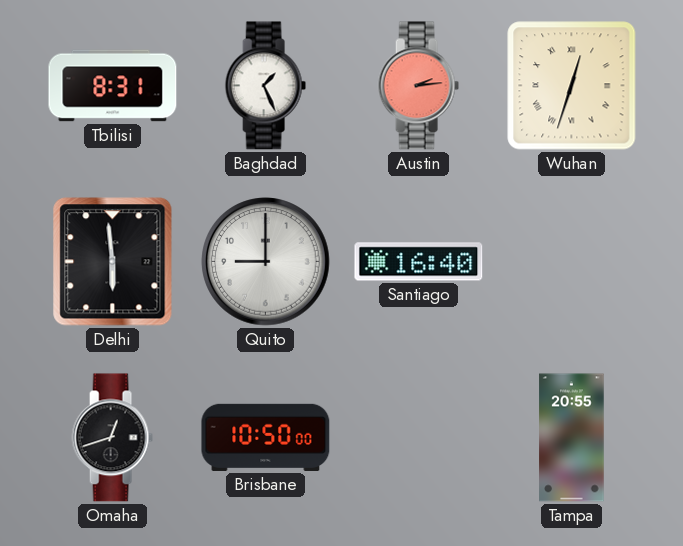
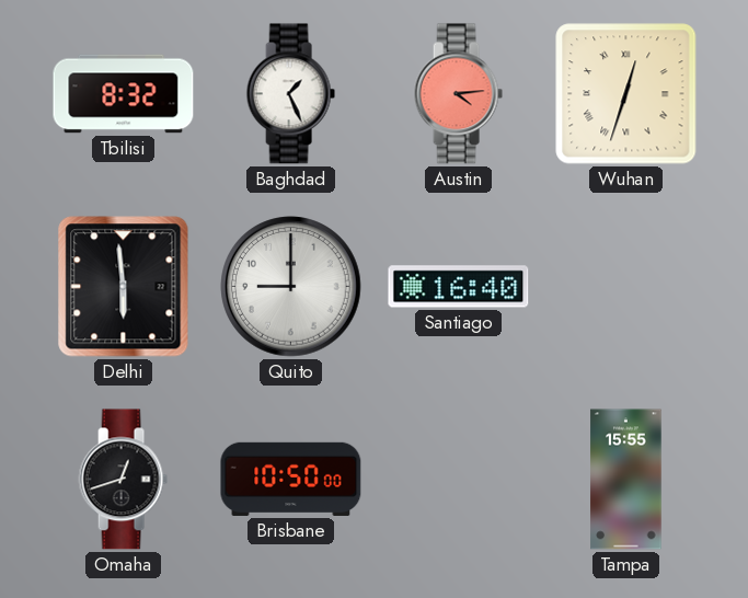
Tbilisi: 8:31 -> 8:32 (124, 94)
Austin: 2:14 -> 4:14 (458, 94)
Tampa: 20:55 -> 15:55 (626, 480)
